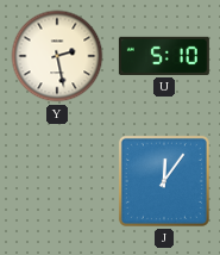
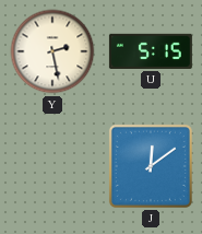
U: 5:10 -> 5:15 (151, 51)
J: 12:06 -> 12:09 (151, 166)
